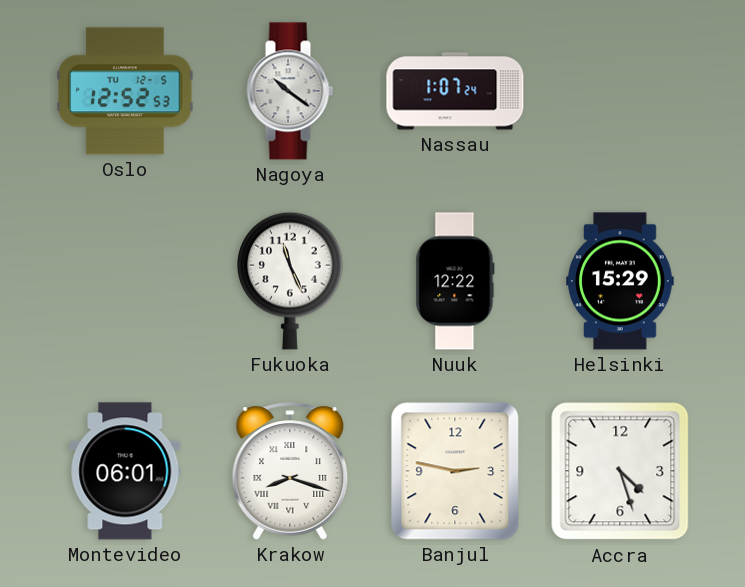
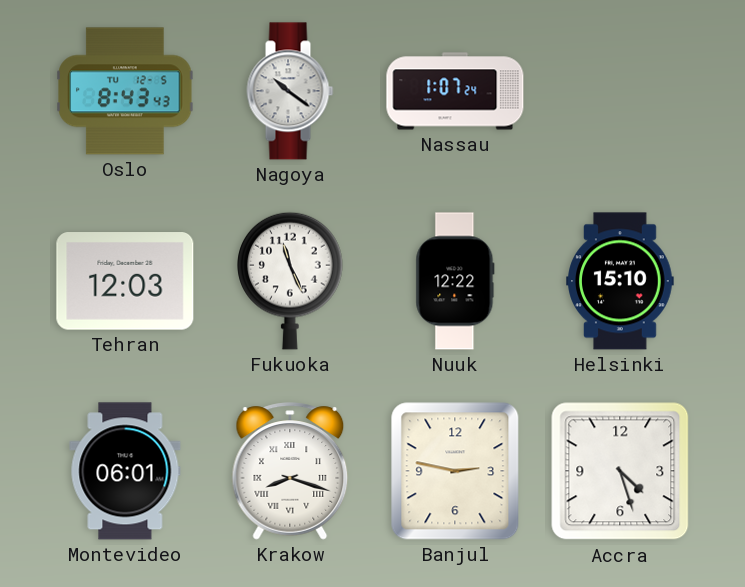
Oslo: 12:52 -> 8:43 (125, 91)
Tehran: none -> 12:03 (125, 281)
Helsinki: 15:29 -> 15:10 (620, 281)
